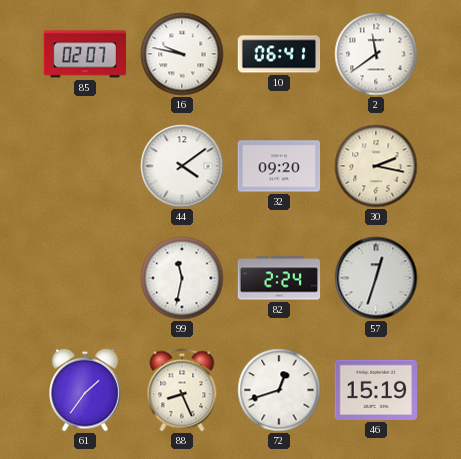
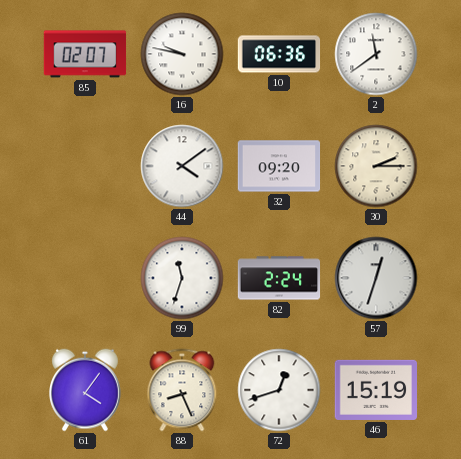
10: 06:41 -> 06:36 (279, 54)
30: 2:17 -> 2:15 (376, 166)
99: 11:32 -> 11:33 (182, 278)
61: 1:36 -> 4:06 (86, 390)
